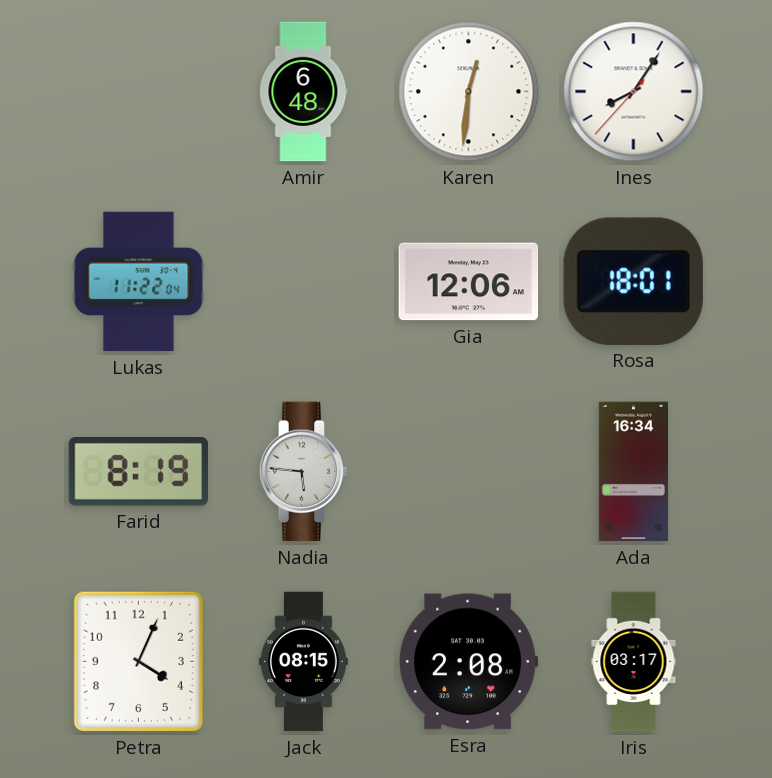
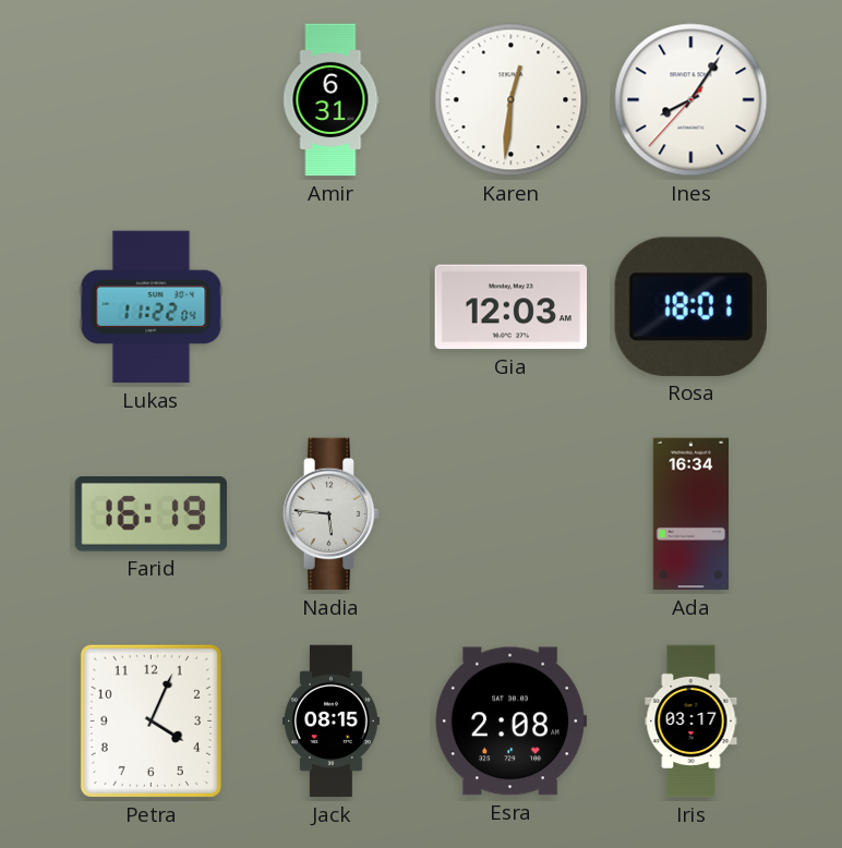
Amir: 6:48 -> 6:31 (332, 100)
Gia: 12:06 -> 12:03 (512, 307)
Farid: 8:19 -> 16:19 (151, 514)
